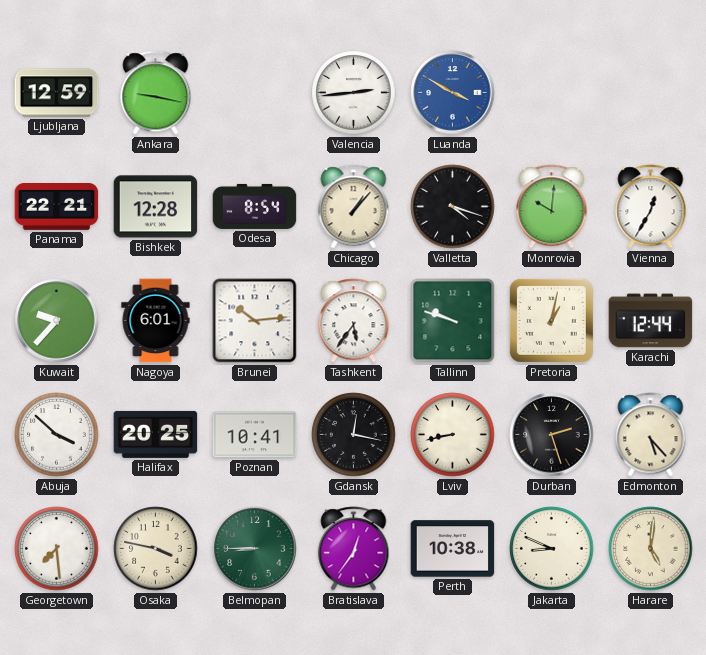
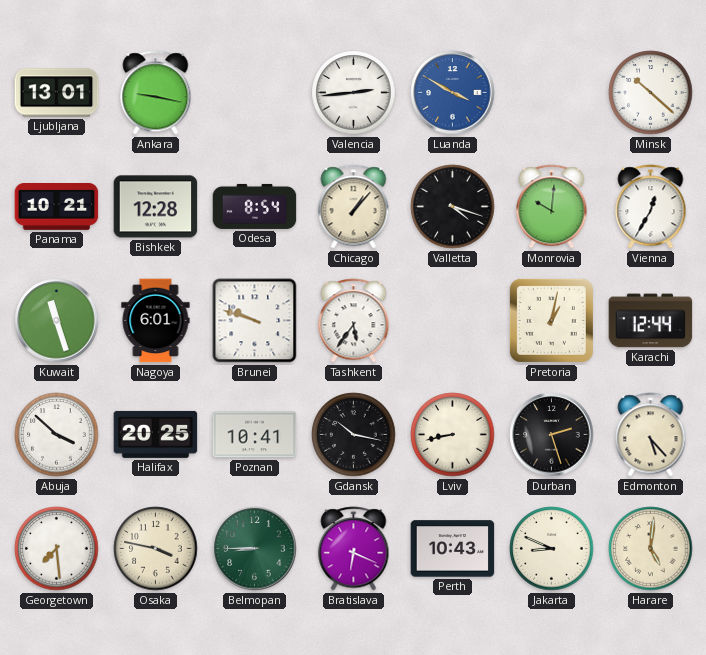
Ljubljana: 12:59 -> 13:01 (57, 93)
Minsk: none -> 10:22 (651, 93)
Panama: 22:21 -> 10:21 (57, 207)
Kuwait: 9:37 -> 11:27 (57, 321)
Brunei: 10:14 -> 9:48 (255, 321)
Tallinn: 9:48 -> none (453, 321)
Gdansk: 12:17 -> 10:17 (354, 435)
Bratislava: 12:36 -> 6:19 (354, 549)
Perth: 10:38 -> 10:43 (453, 549)
